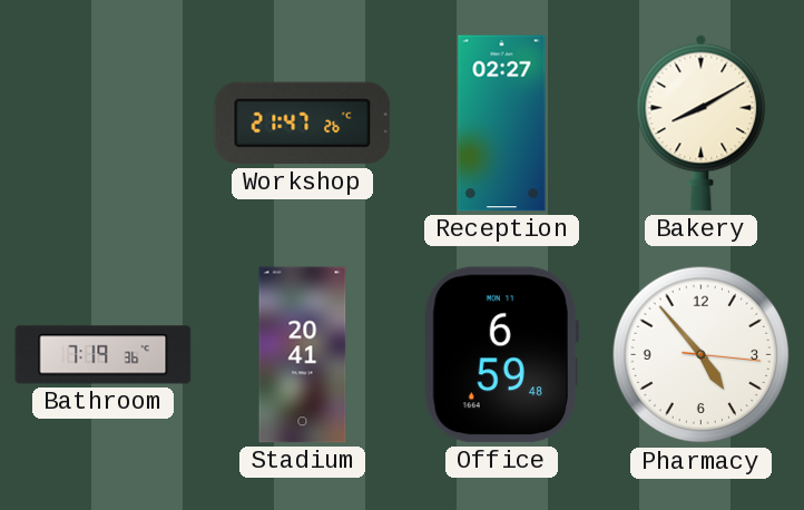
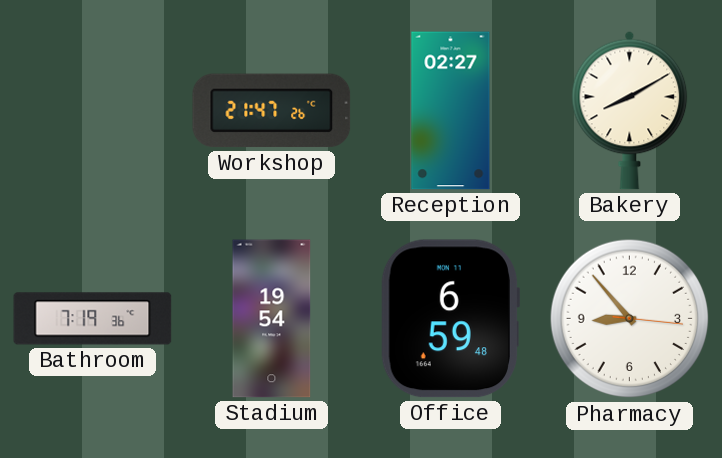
Stadium: 20:41 -> 19:54 (272, 319)
Pharmacy: 4:53 -> 8:53 (630, 319)
